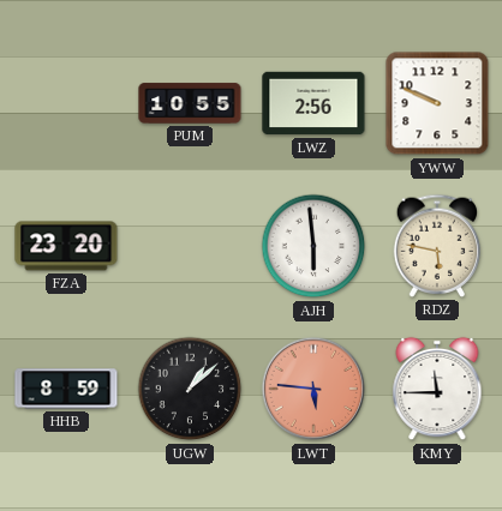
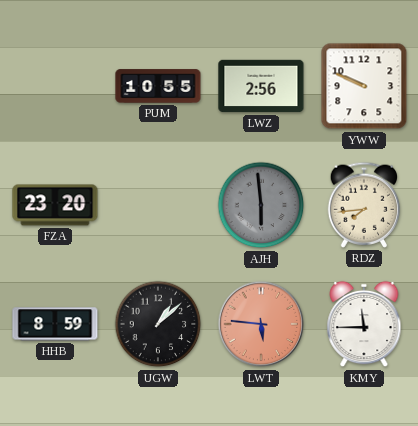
AJH dial: white -> grey (261, 205)
RDZ: 5:47 -> 7:44 (364, 205)
